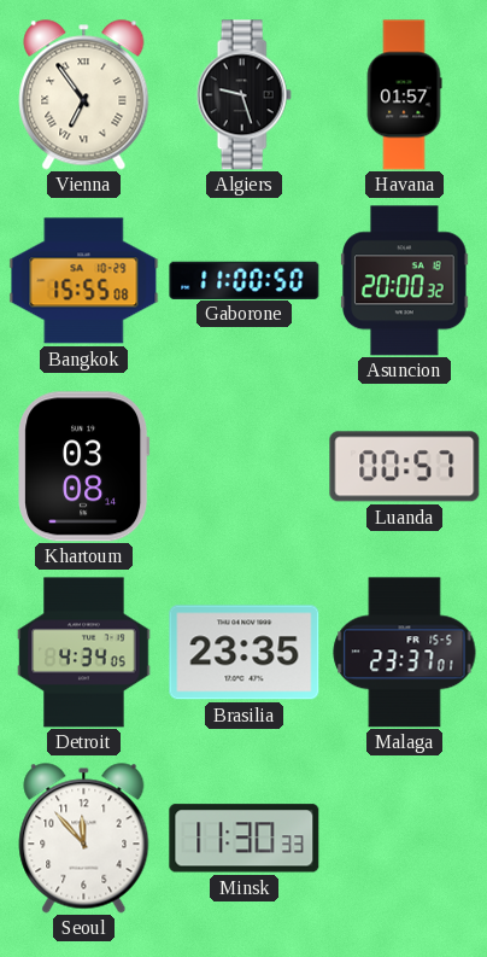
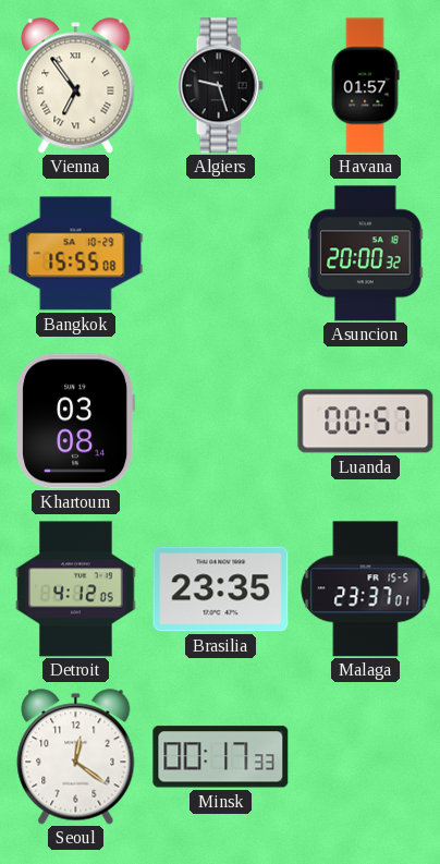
Gaborone: 11:00 -> none (245, 280)
Detroit: 4:34 -> 4:12 (76, 589)
Seoul: 11:53 -> 12:21 (76, 757)
Minsk: 11:30 -> 00:17 (221, 757)
